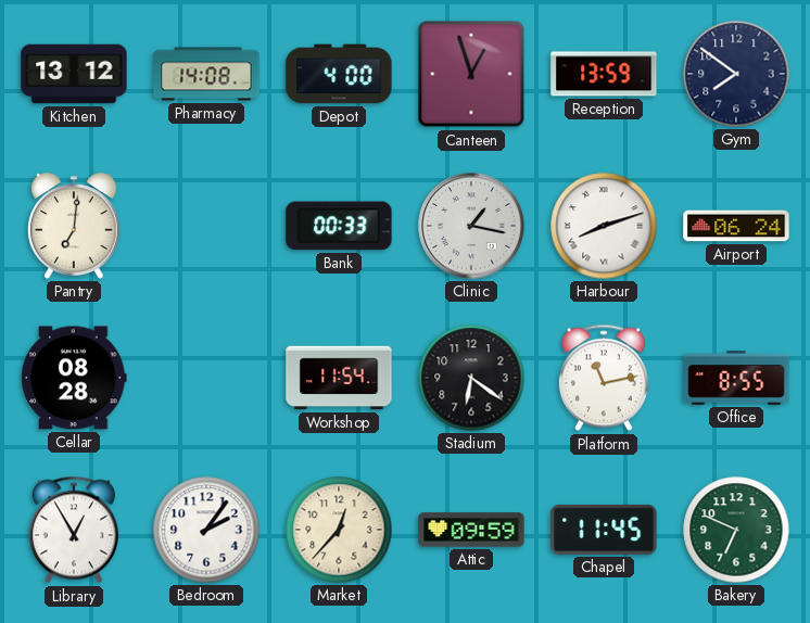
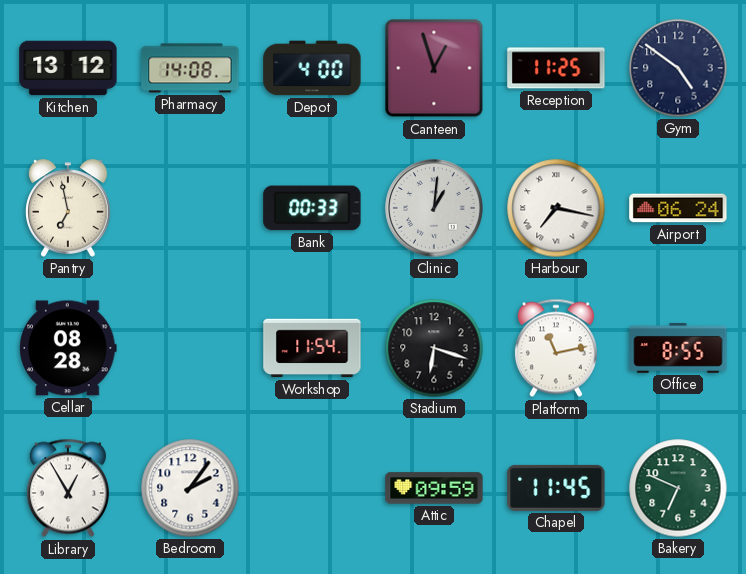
Reception: 13:59 -> 11:25 (556, 68)
Gym: 7:51 -> 4:51 (678, 68)
Pantry: 7:01 -> 6:58 (68, 208)
Clinic: 1:17 -> 1:01 (434, 208)
Harbour: 8:12 -> 7:17 (556, 208)
Stadium: 6:21 -> 6:18 (434, 348)
Market: 12:37 -> none (339, 530)
